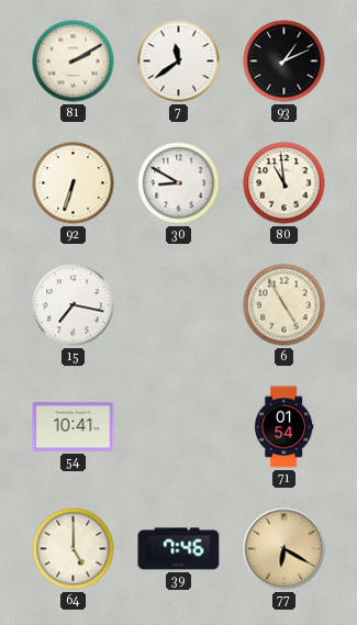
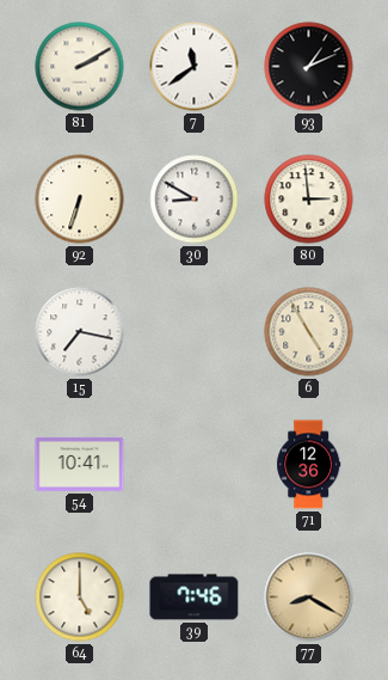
80: 10:59 -> 2:59 (309, 200)
71: 01:54 -> 12:36 (309, 465)
77: 6:20 -> 8:20 (309, 598)
